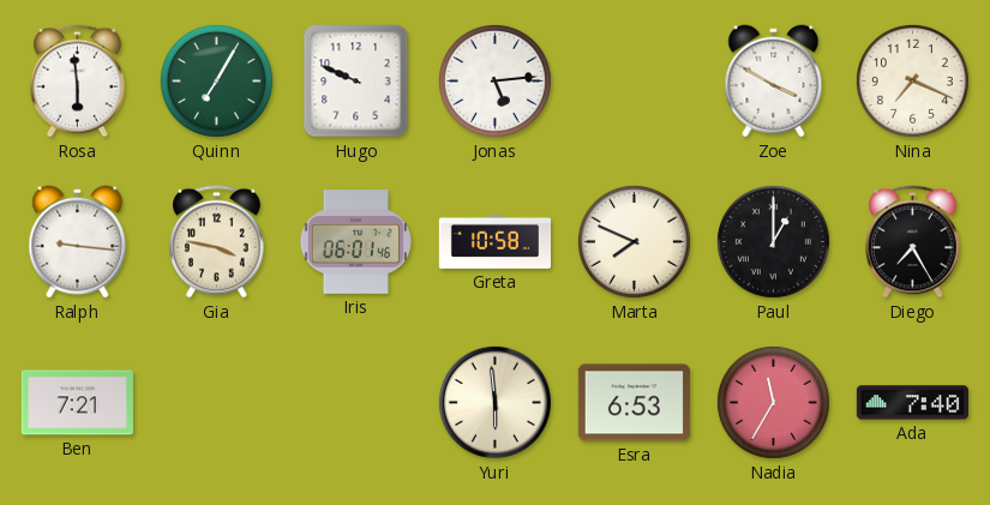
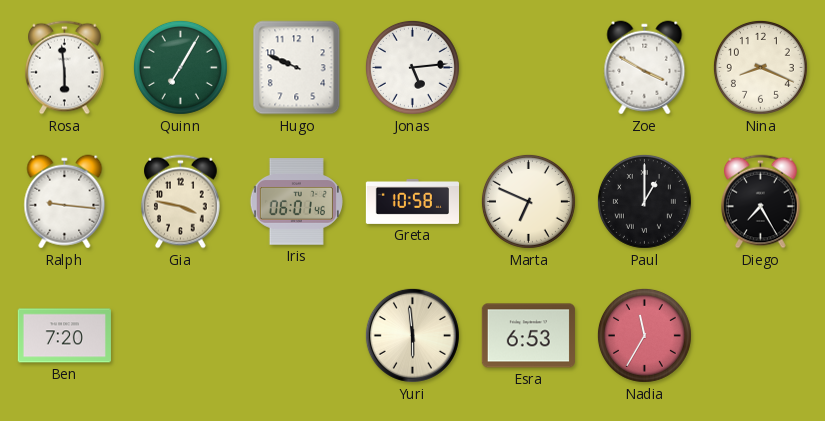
Nina: 7:19 -> 8:19 (760, 67)
Marta: 7:49 -> 6:49 (528, 201)
Ben: 7:21 -> 7:20 (64, 336)
Ada: 7:40 -> none (912, 403)
